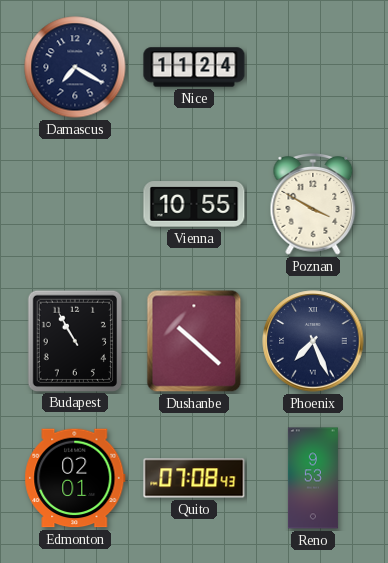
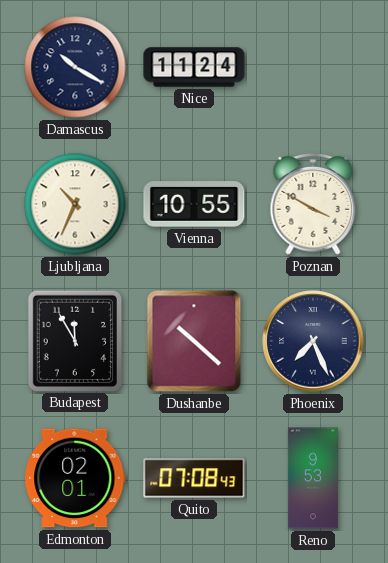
Damascus: 7:20 -> 10:20 (75, 67)
Ljubljana: none -> 10:34 (75, 204)
Budapest: 10:55 -> 11:55 (74, 340)
